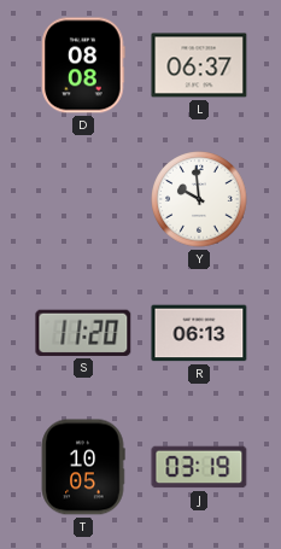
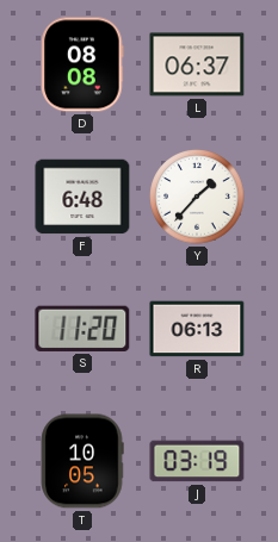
F: none -> 6:48 (82, 197)
Y: 9:59 -> 1:37 (197, 197)
